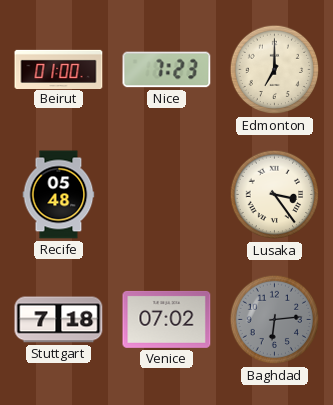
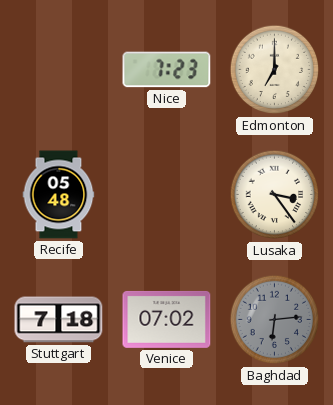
Beirut: 01:00 -> none (59, 69)
